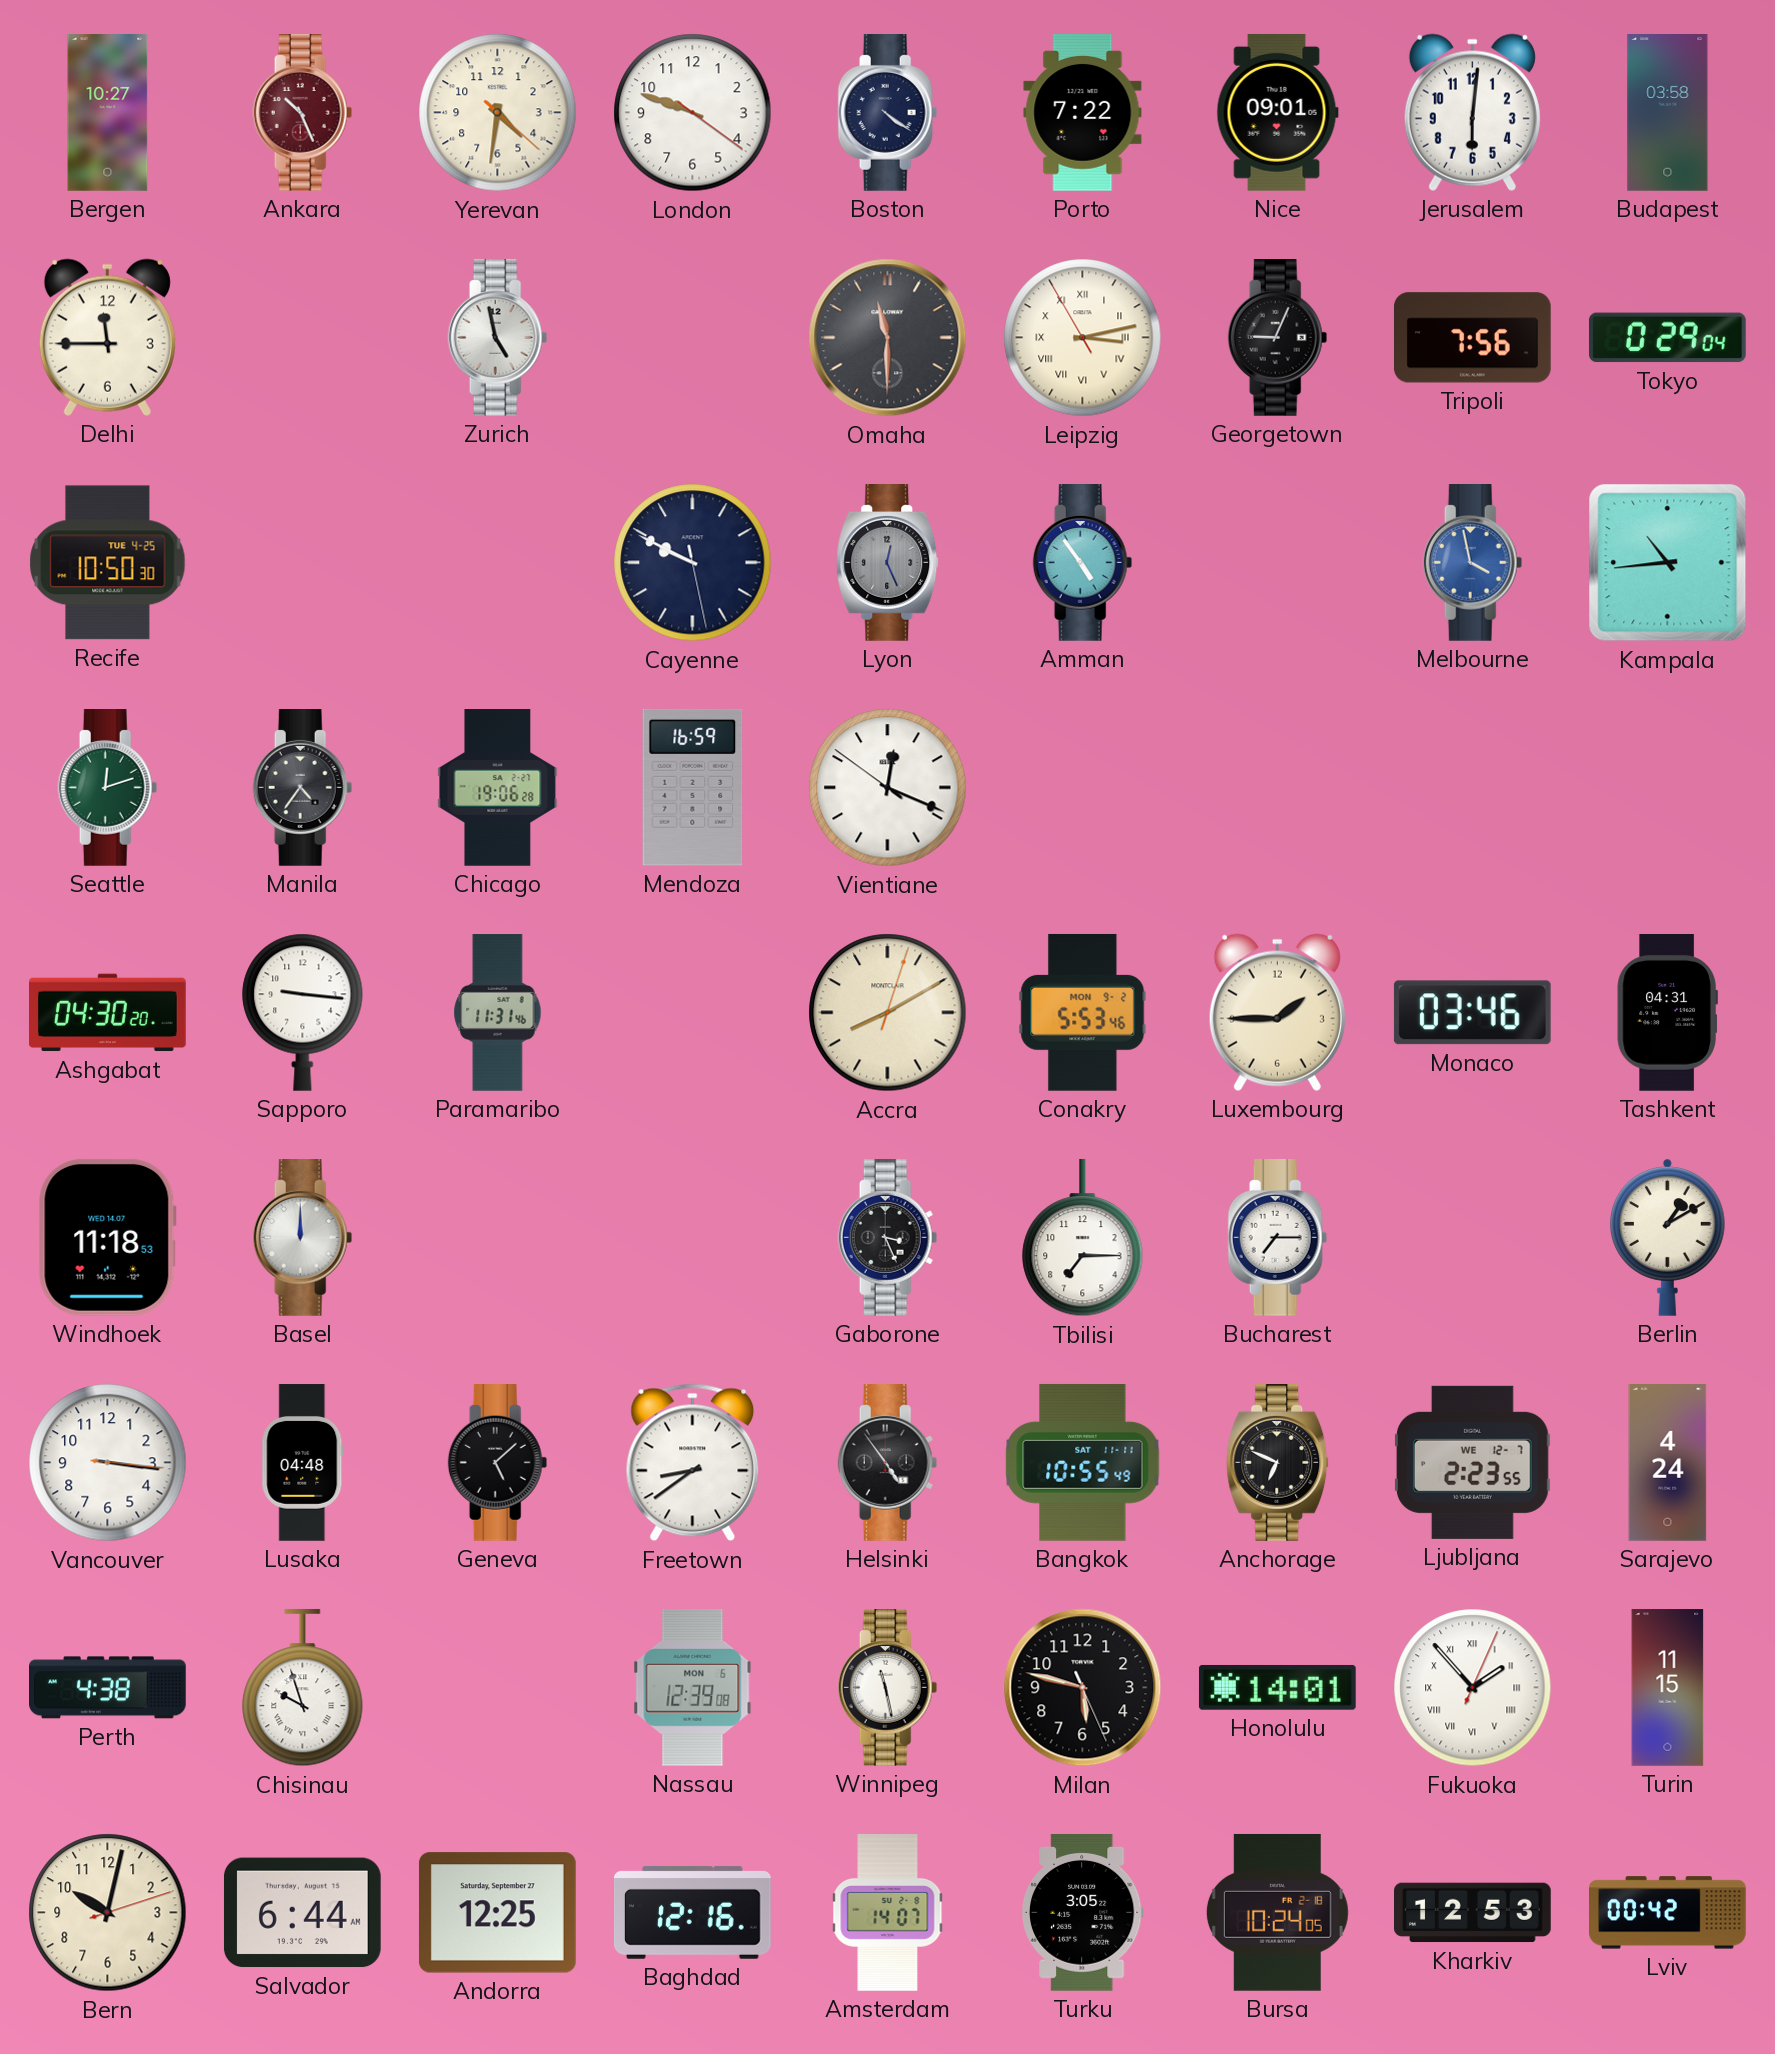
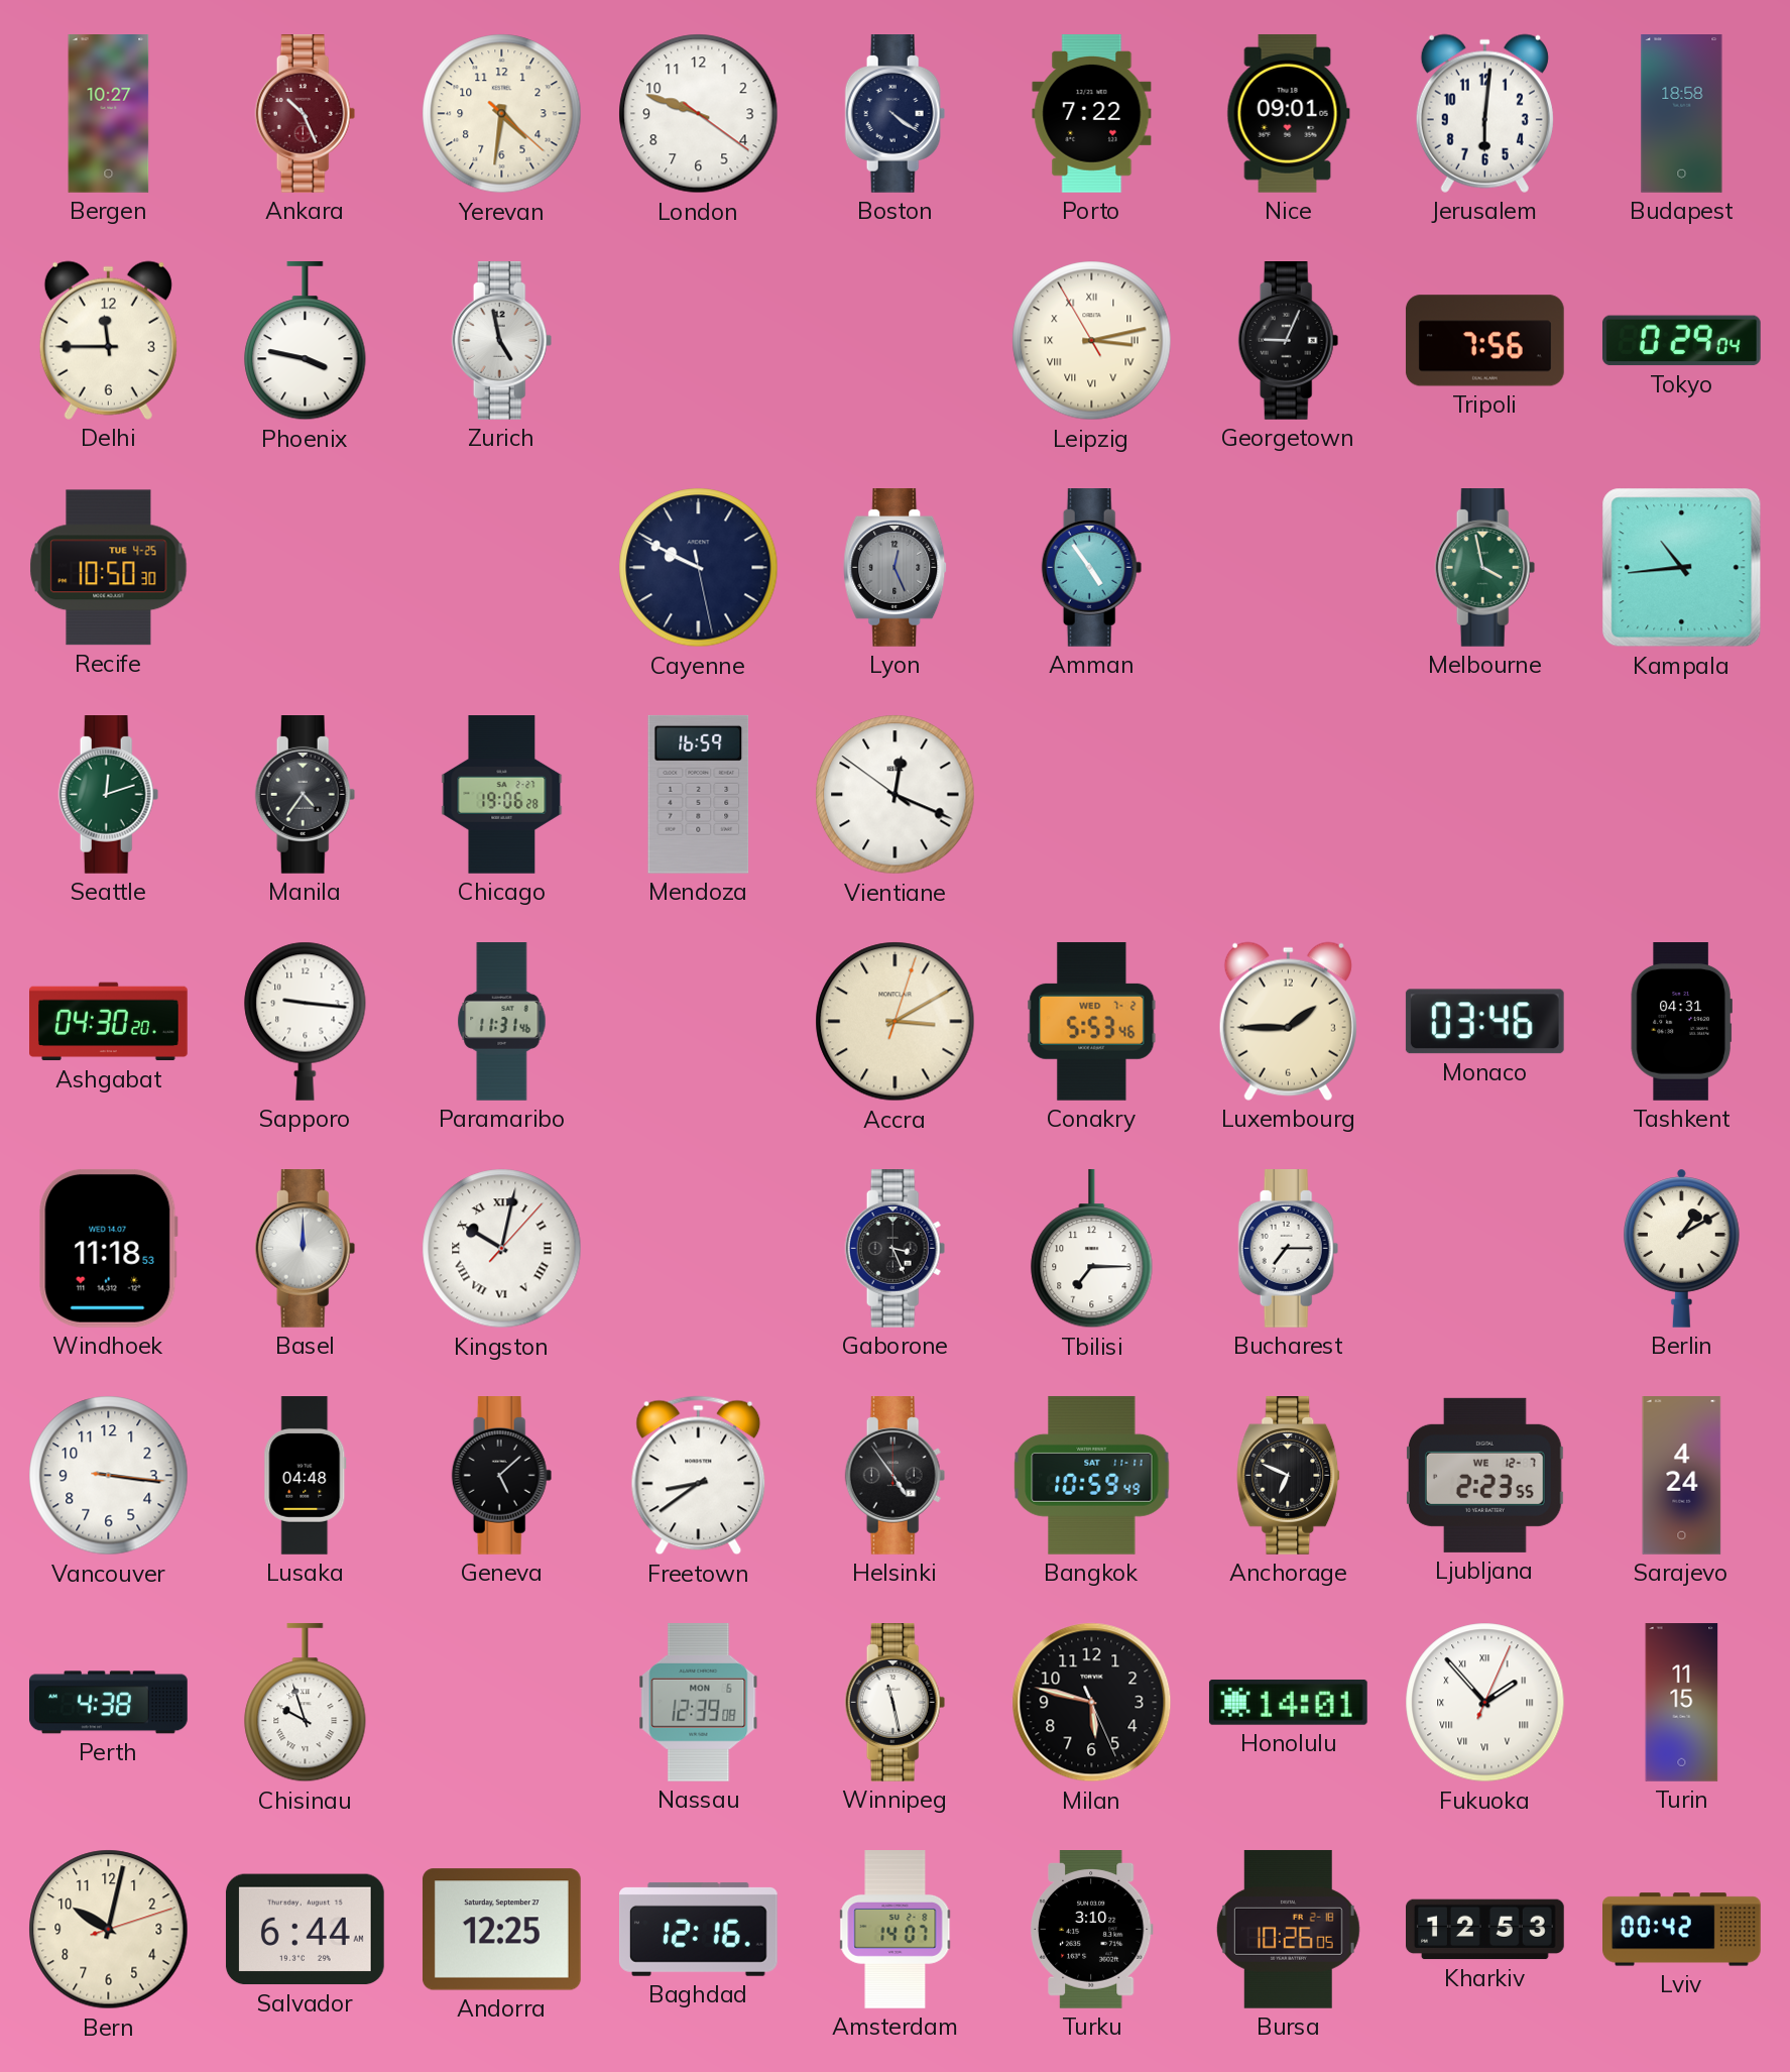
Budapest: 03:58 -> 18:58 (1682, 114)
Phoenix: none -> 3:47 (306, 341)
Omaha: 11:30 -> none (888, 338)
Melbourne dial: blue -> green (1485, 568)
Accra: 8:10 -> 3:10 (896, 1022)
Conakry date: MON 9-2 -> WED 7-2 (1092, 1021)
Kingston: none -> 10:02 (502, 1249)
Bangkok: 10:55 -> 10:59 (1092, 1475)
Turku: 3:05 -> 3:10 (1091, 1930)
Bursa: 10:24 -> 10:26 (1288, 1929)
